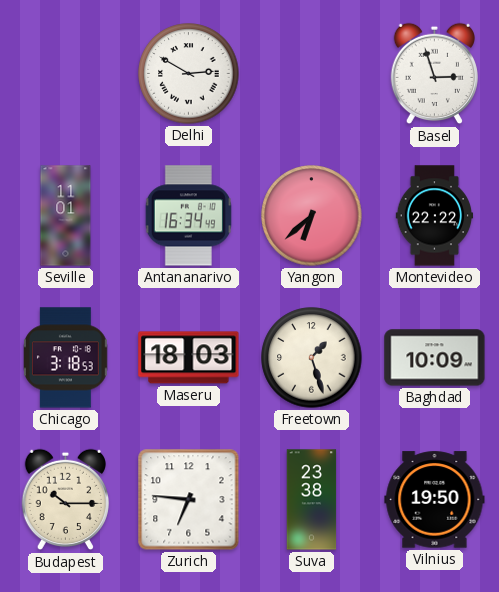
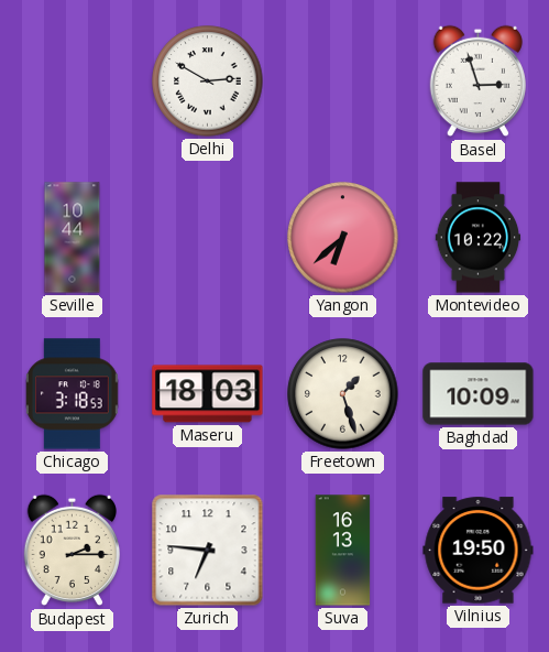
Seville: 11:01 -> 10:44 (73, 238)
Antananarivo: 16:34 -> none (188, 216)
Montevideo: 22:22 -> 10:22 (479, 238)
Budapest: 10:15 -> 2:15 (72, 551)
Suva: 23:38 -> 16:13 (343, 551)
